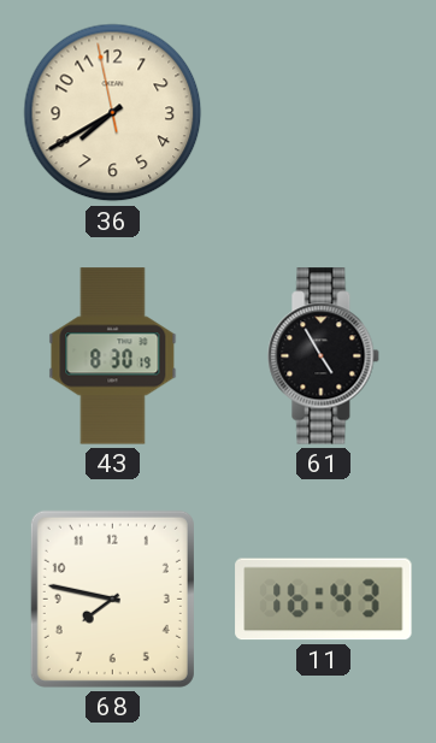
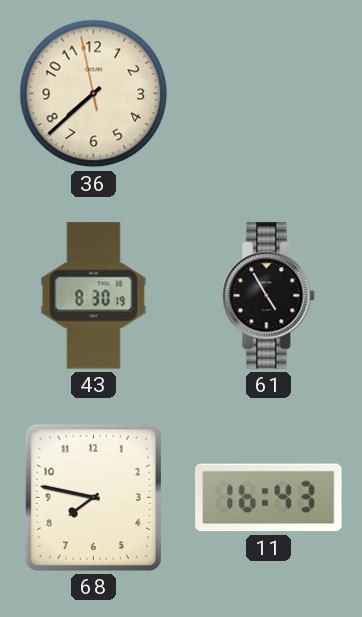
36: 7:39 -> 7:37 (94, 94)
